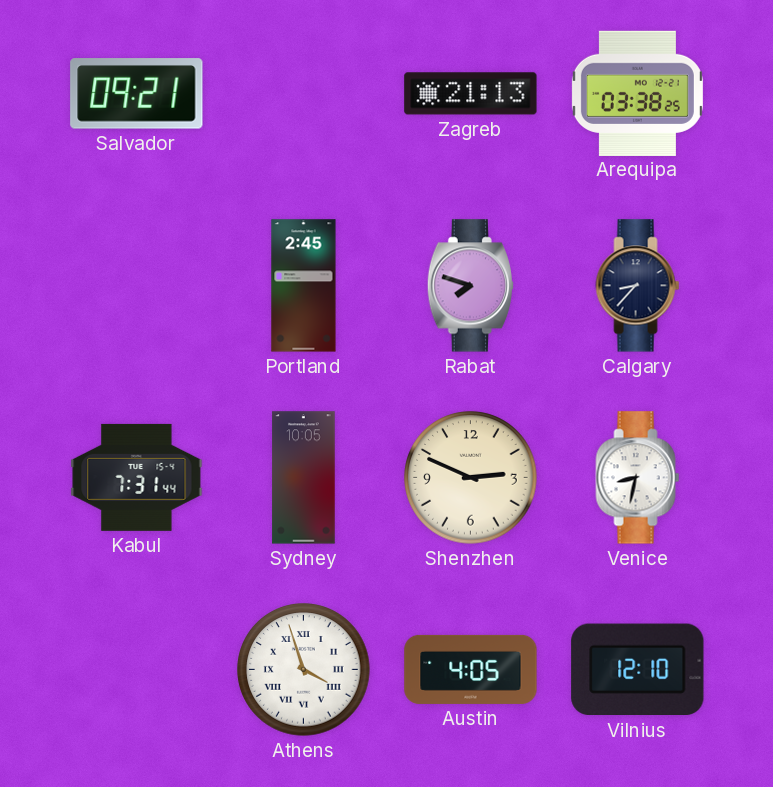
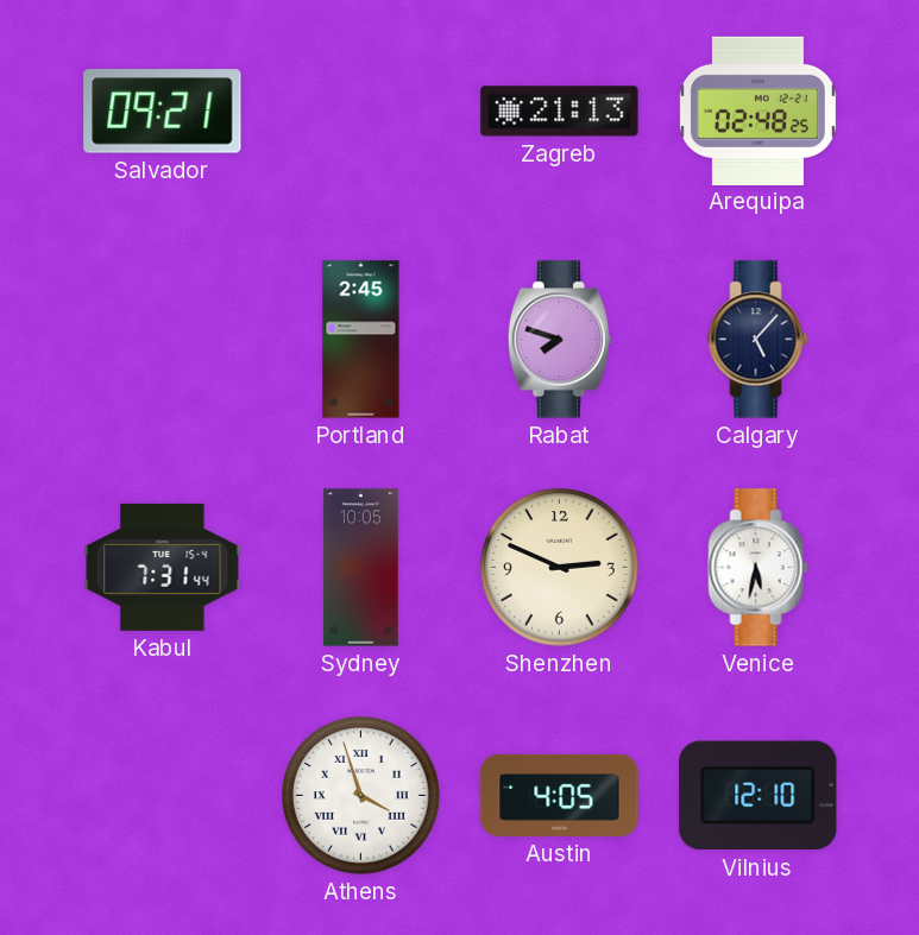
Arequipa: 03:38 -> 02:48 (757, 110)
Calgary: 8:37 -> 5:07 (759, 340)
Venice: 8:32 -> 5:32 (759, 568)
